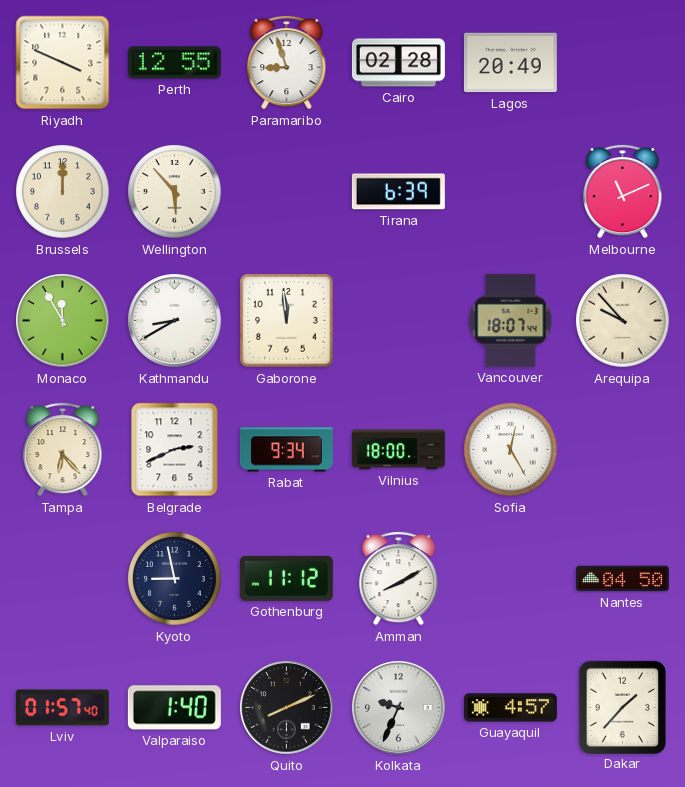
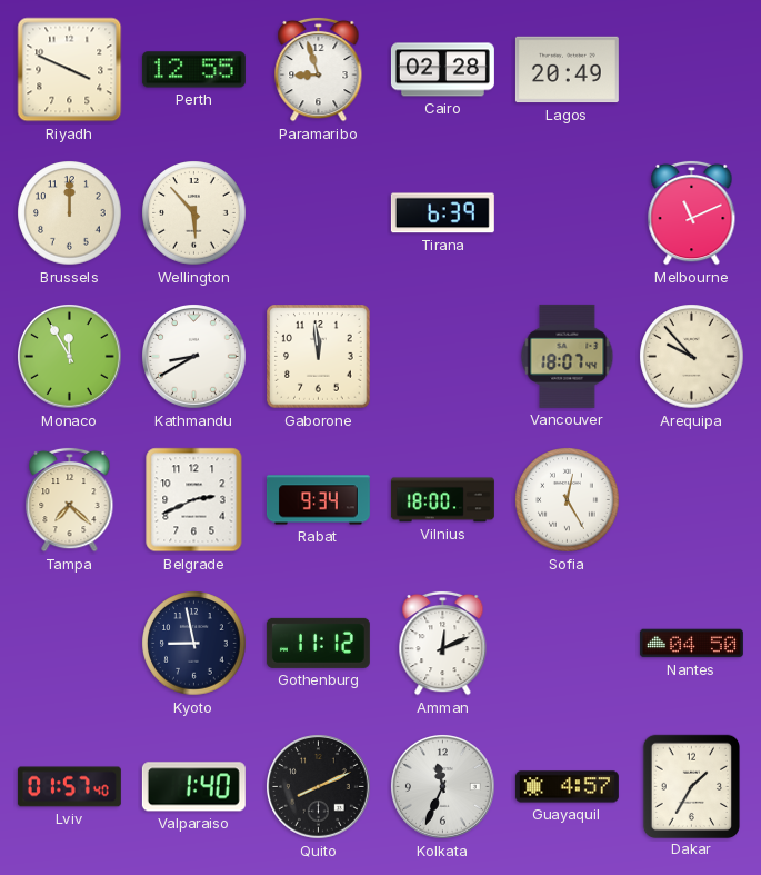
Tampa: 6:23 -> 7:22 (70, 499)
Amman: 8:10 -> 12:11 (443, 643)
Kolkata: 9:34 -> 11:34 (443, 787)
Dakar: 1:37 -> 1:35 (691, 786)
